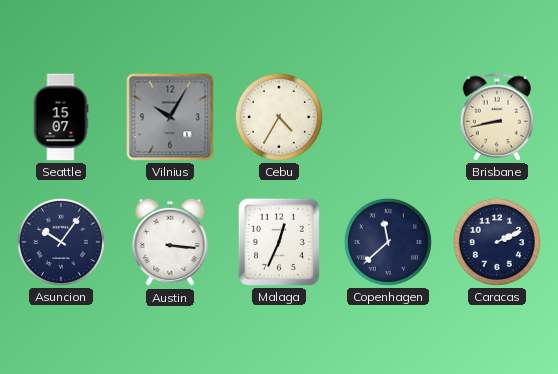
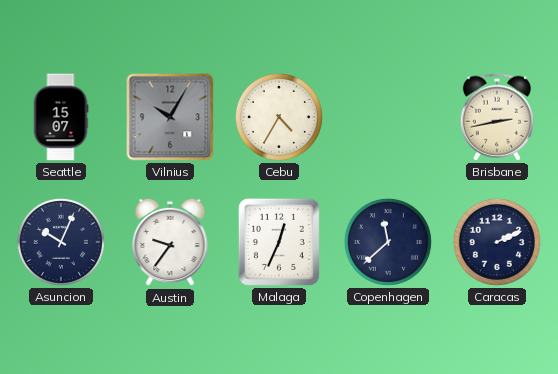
Brisbane: 8:43 -> 2:43 (496, 117)
Asuncion: 10:06 -> 10:04 (61, 242)
Austin: 3:16 -> 9:36 (170, 242)
